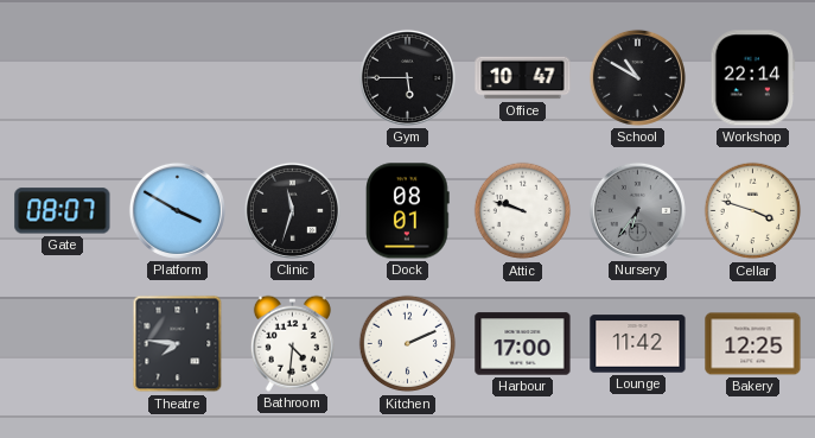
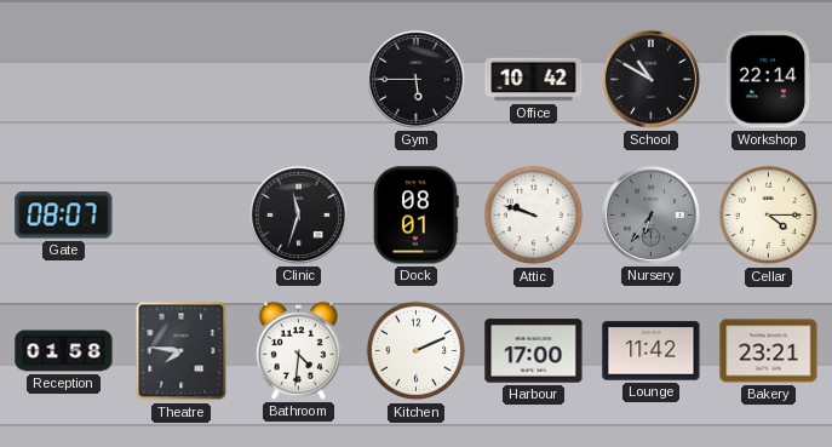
Office: 10:47 -> 10:42 (534, 80)
Platform: 3:50 -> none (177, 210)
Cellar: 3:48 -> 4:15 (769, 216)
Reception: none -> 01:58 (64, 351)
Bakery: 12:25 -> 23:21 (769, 351)
